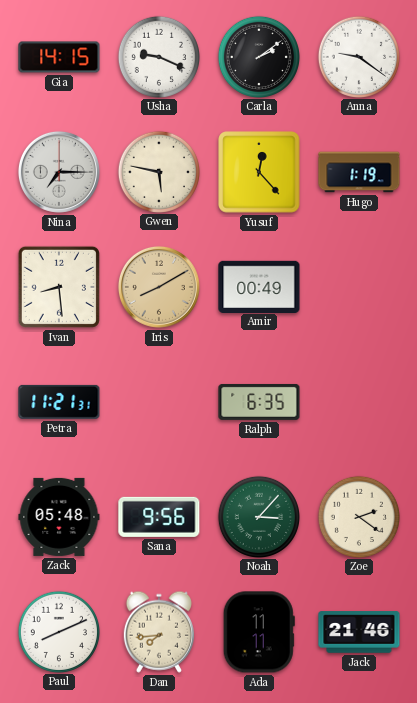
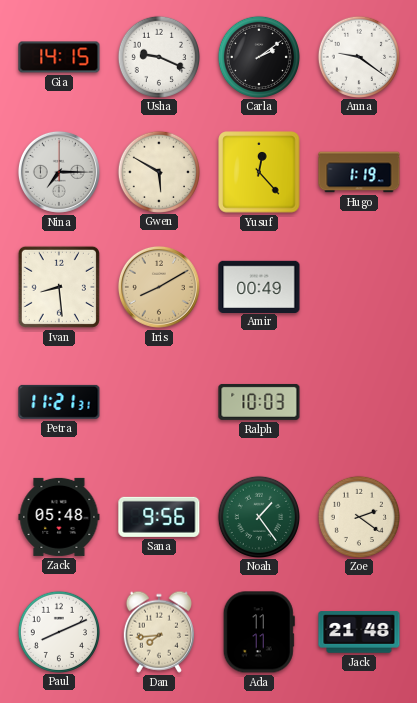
Gwen: 5:47 -> 5:50 (158, 171)
Ralph: 6:35 -> 10:03 (259, 402)
Noah: 3:07 -> 1:24 (258, 516)
Jack: 21:46 -> 21:48 (359, 632)
